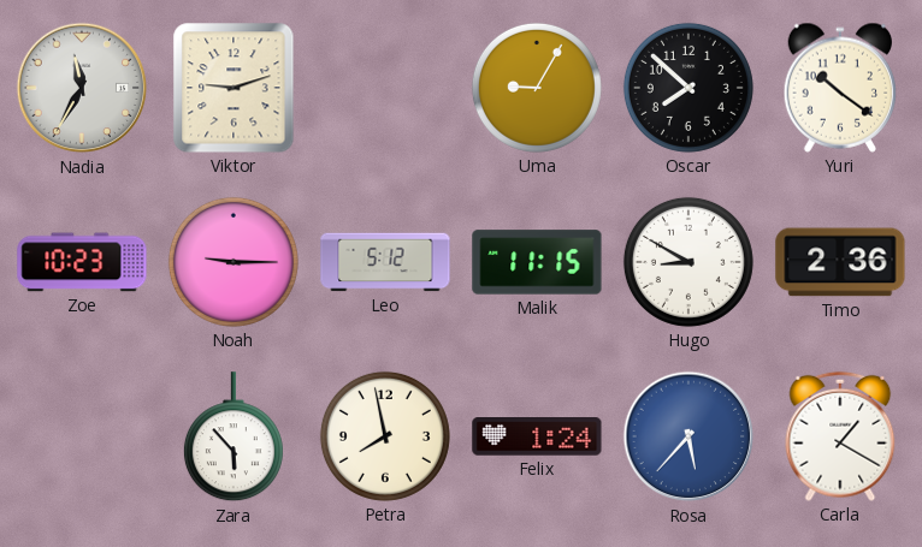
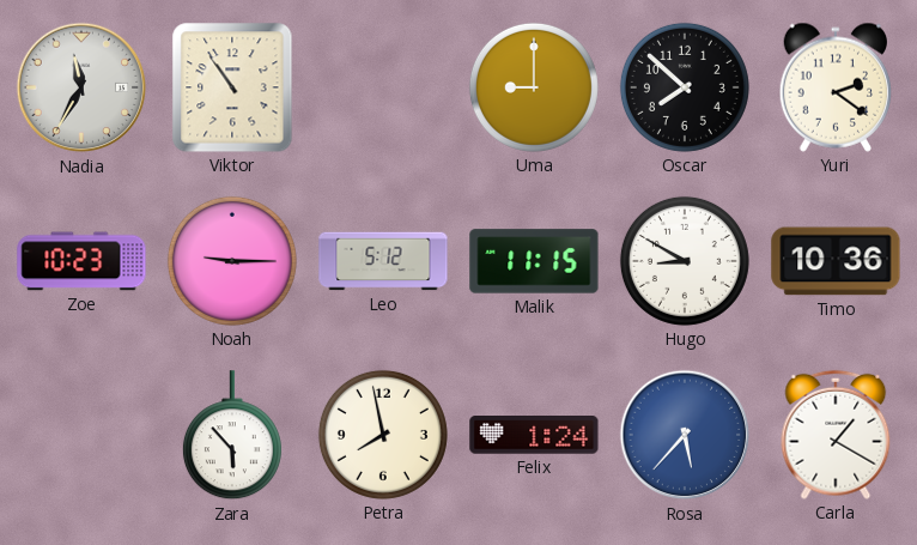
Viktor: 9:12 -> 10:54 (232, 87)
Uma: 9:05 -> 9:00 (534, 87)
Yuri: 10:21 -> 2:21 (836, 87)
Timo: 2:36 -> 10:36 (836, 261)
